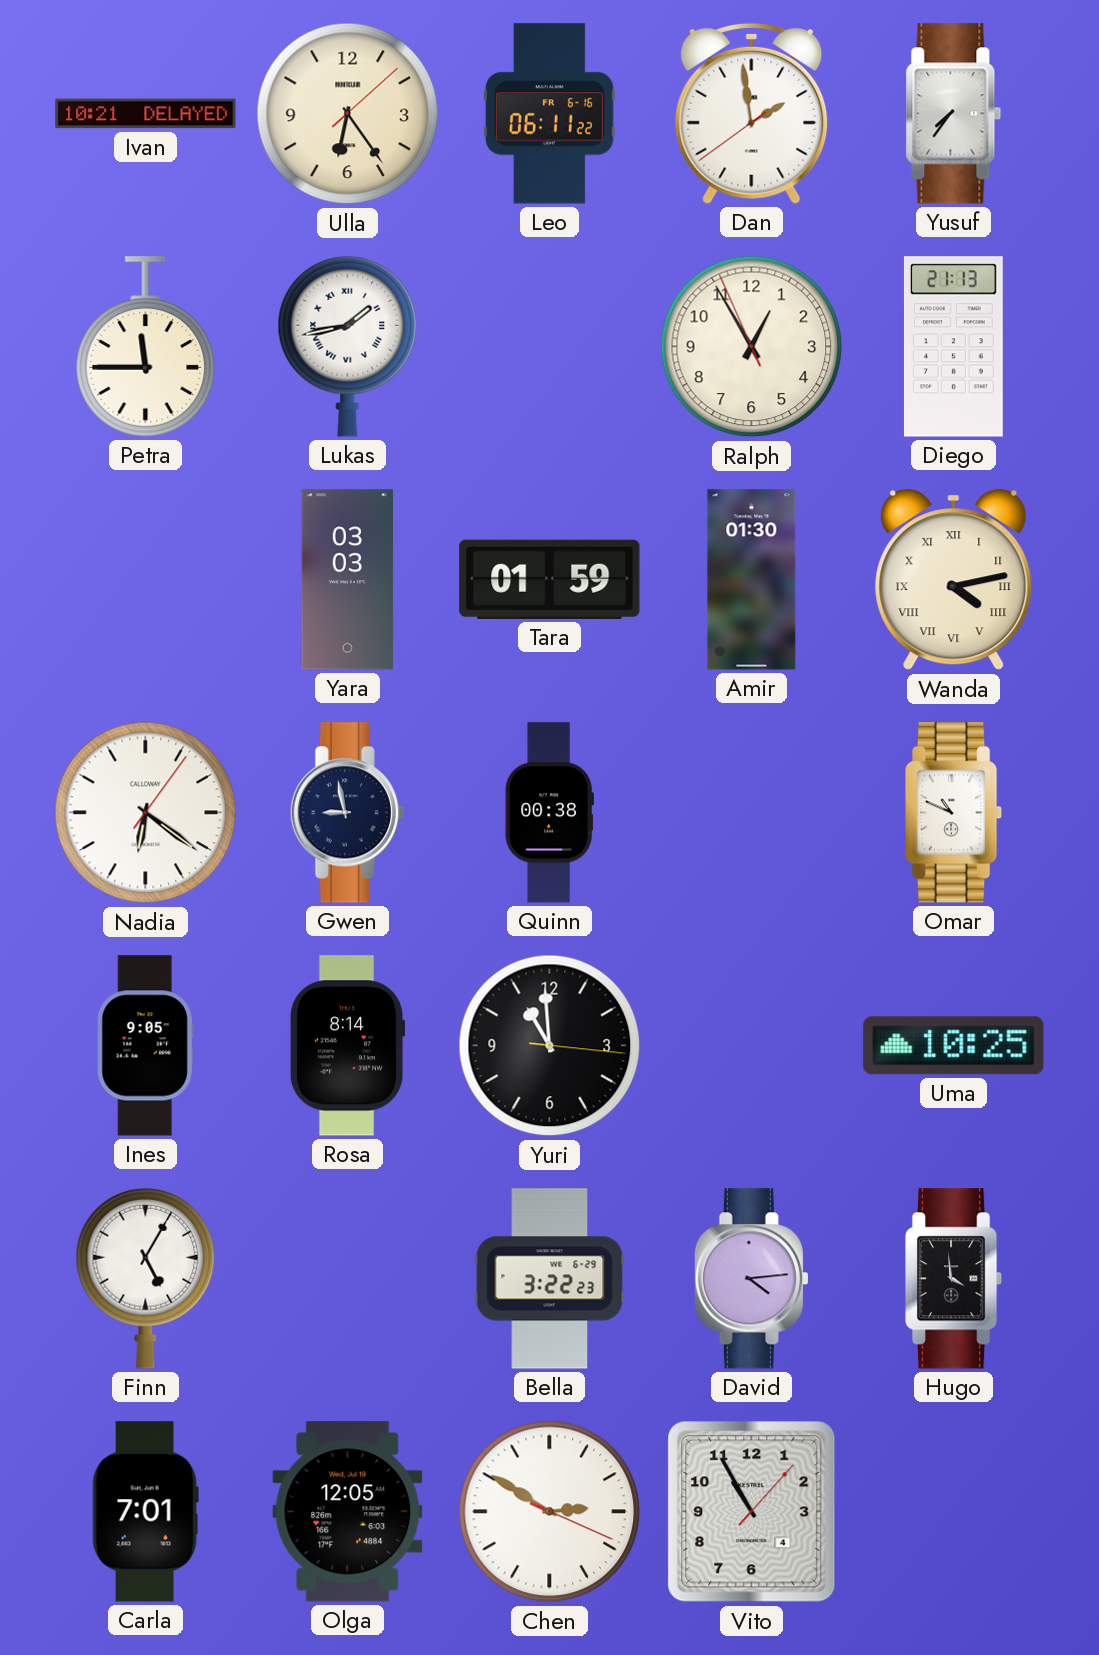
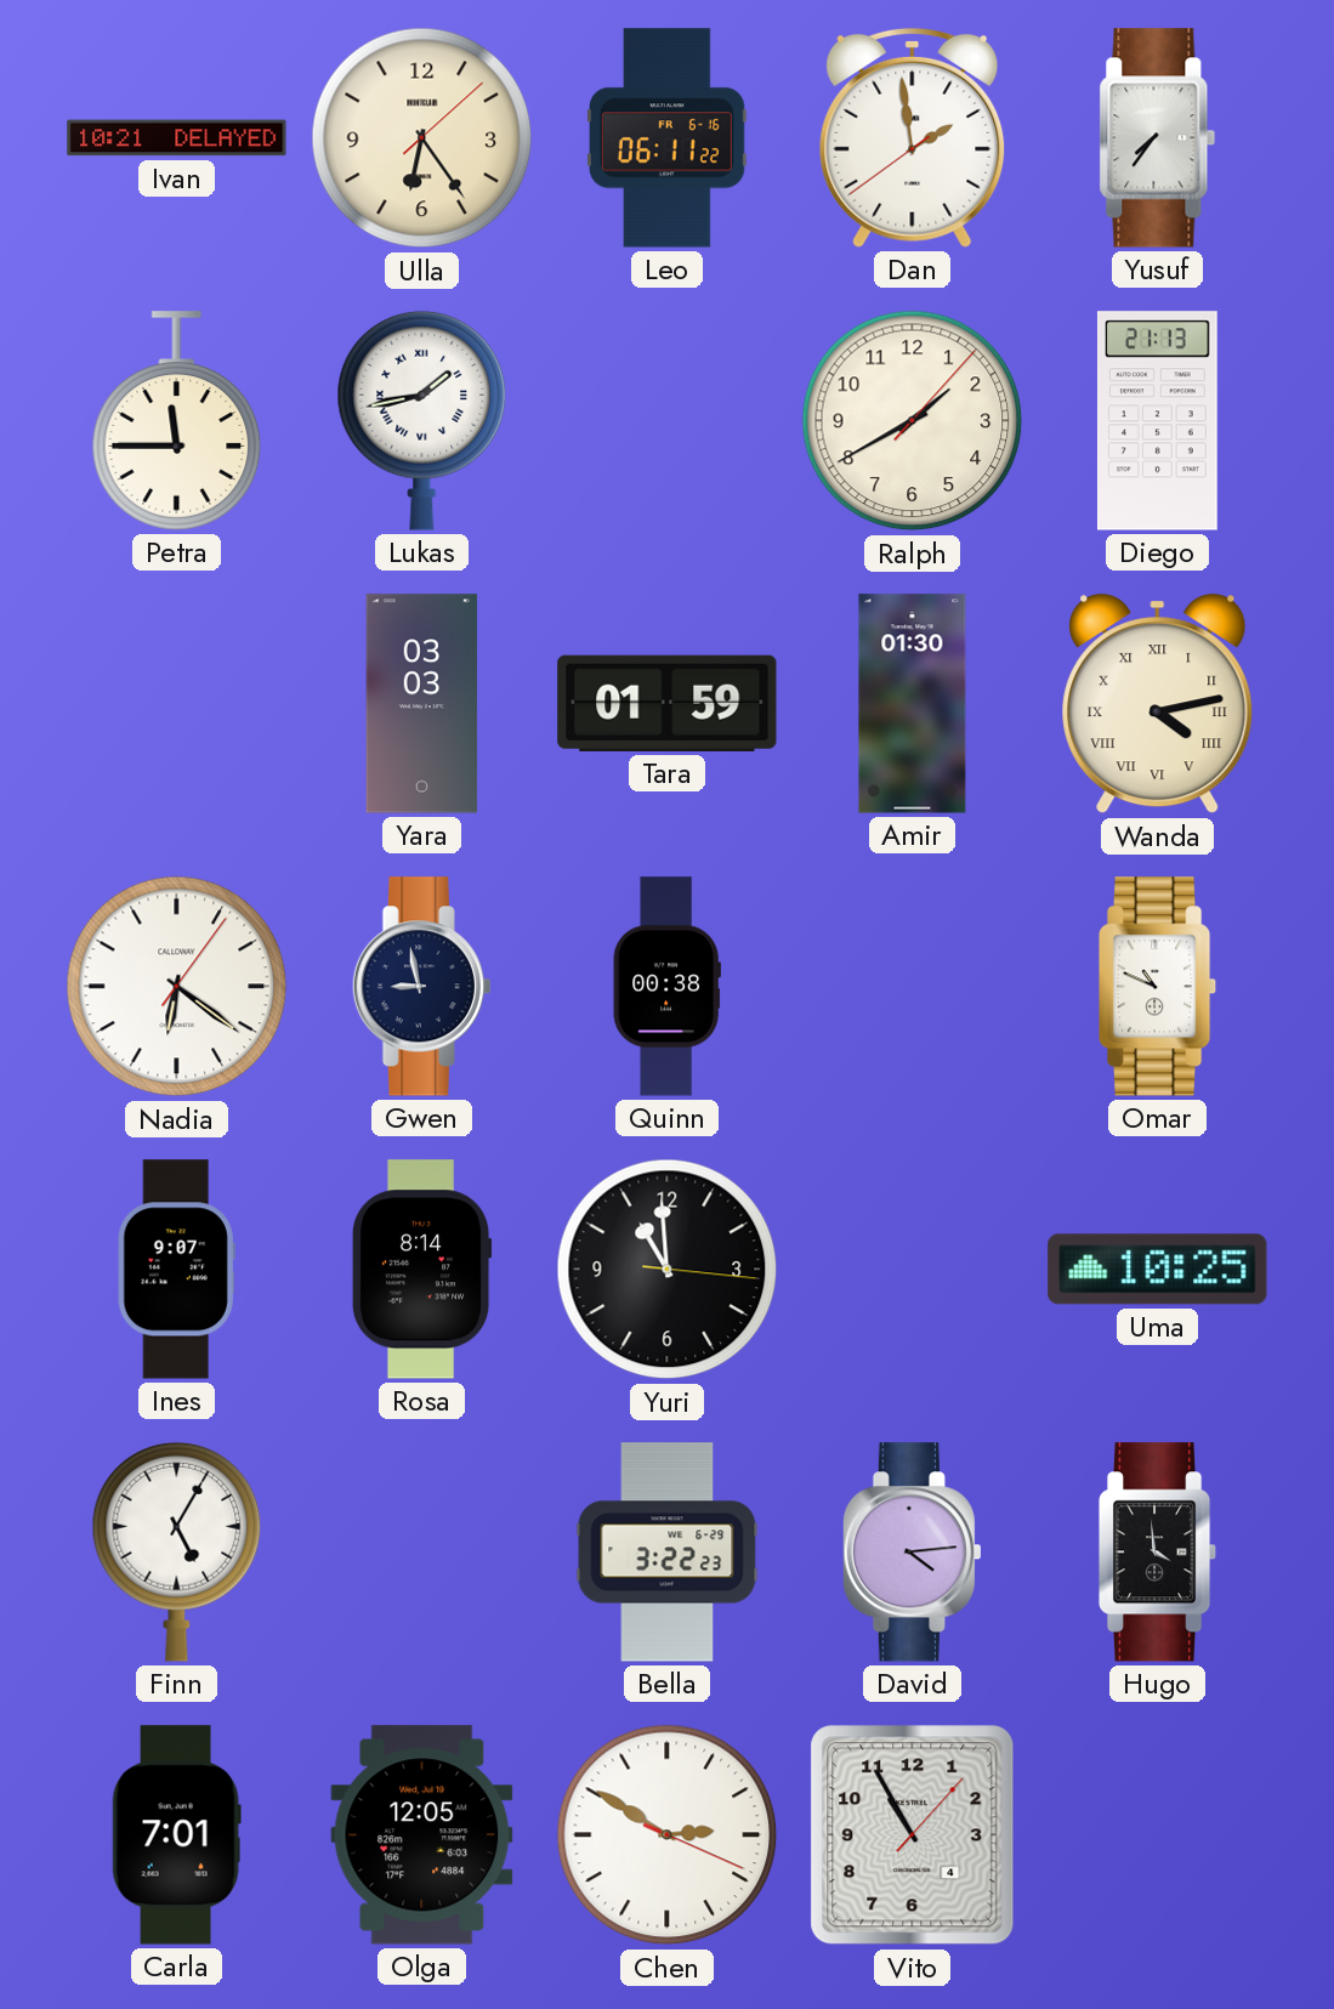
Ralph: 12:54 -> 1:40 (913, 421)
Ines: 9:05 -> 9:07 (176, 1270)
